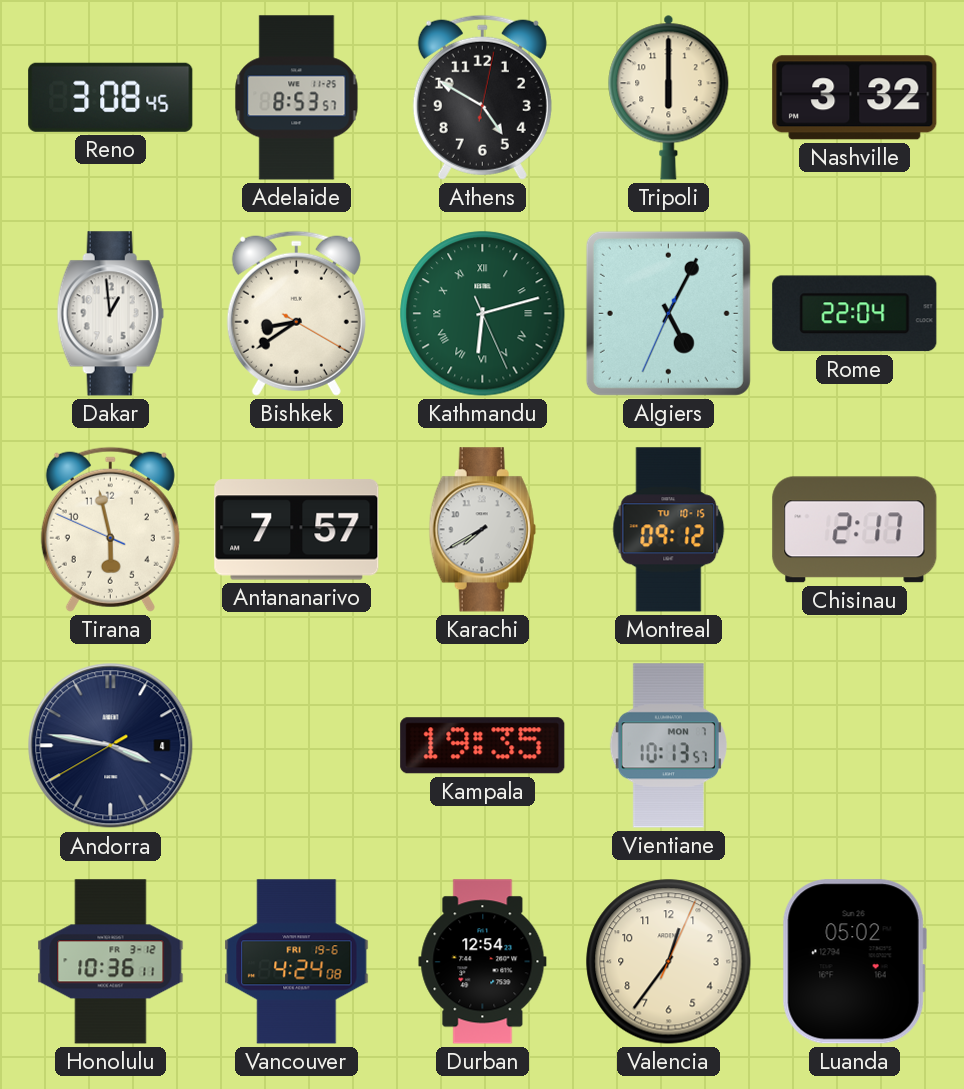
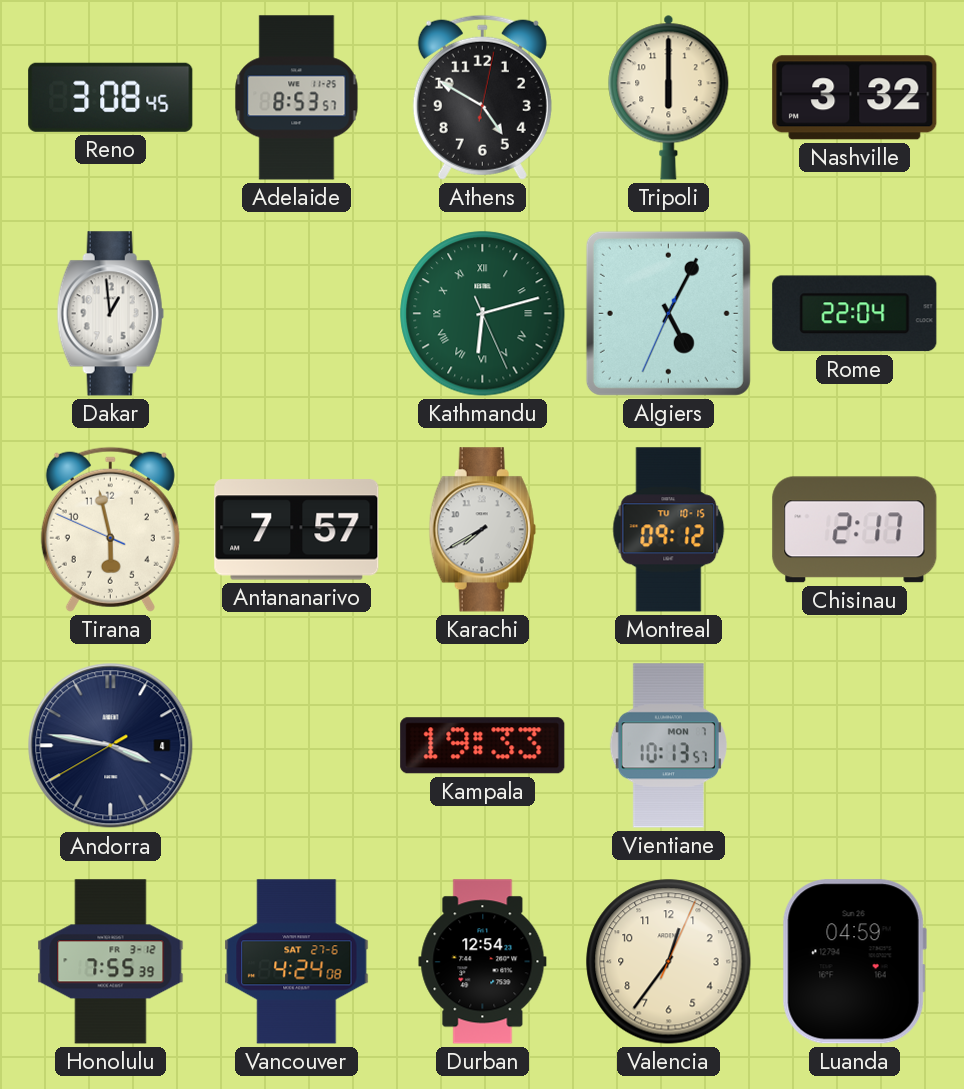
Bishkek: 8:39 -> none (296, 313)
Kampala: 19:35 -> 19:33 (483, 746)
Honolulu: 10:36 -> 7:55 (111, 962)
Vancouver date: FRI 19-6 -> SAT 27-6 (297, 962)
Luanda: 05:02 -> 04:59 (854, 962)
